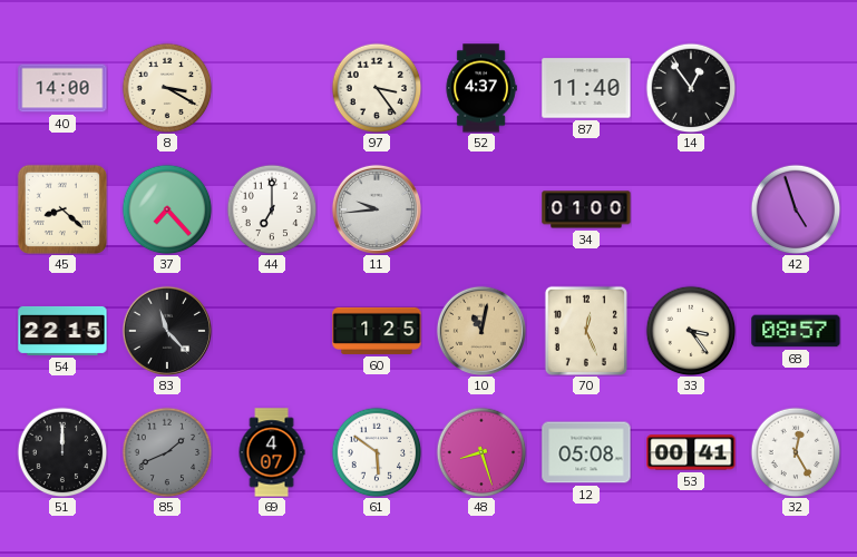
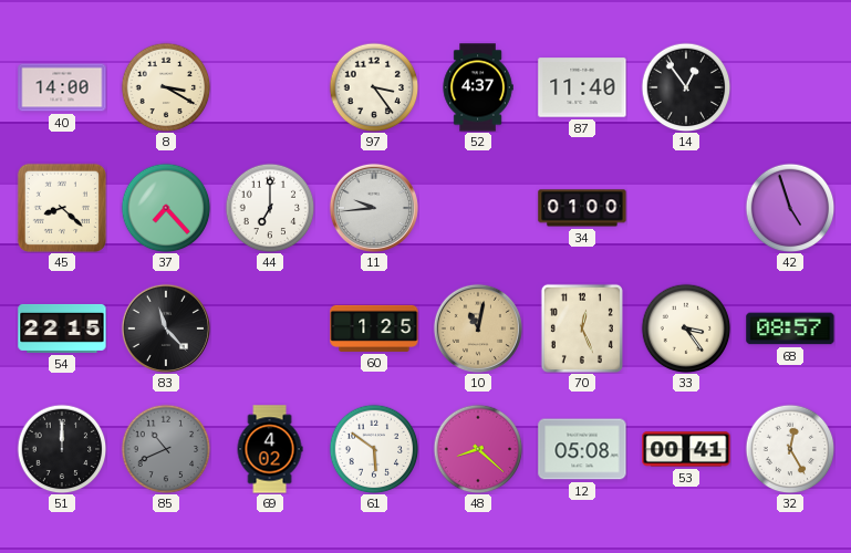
85: 1:41 -> 10:41 (166, 449)
69: 4:07 -> 4:02 (270, 449)
48: 8:27 -> 8:22 (478, 449)
